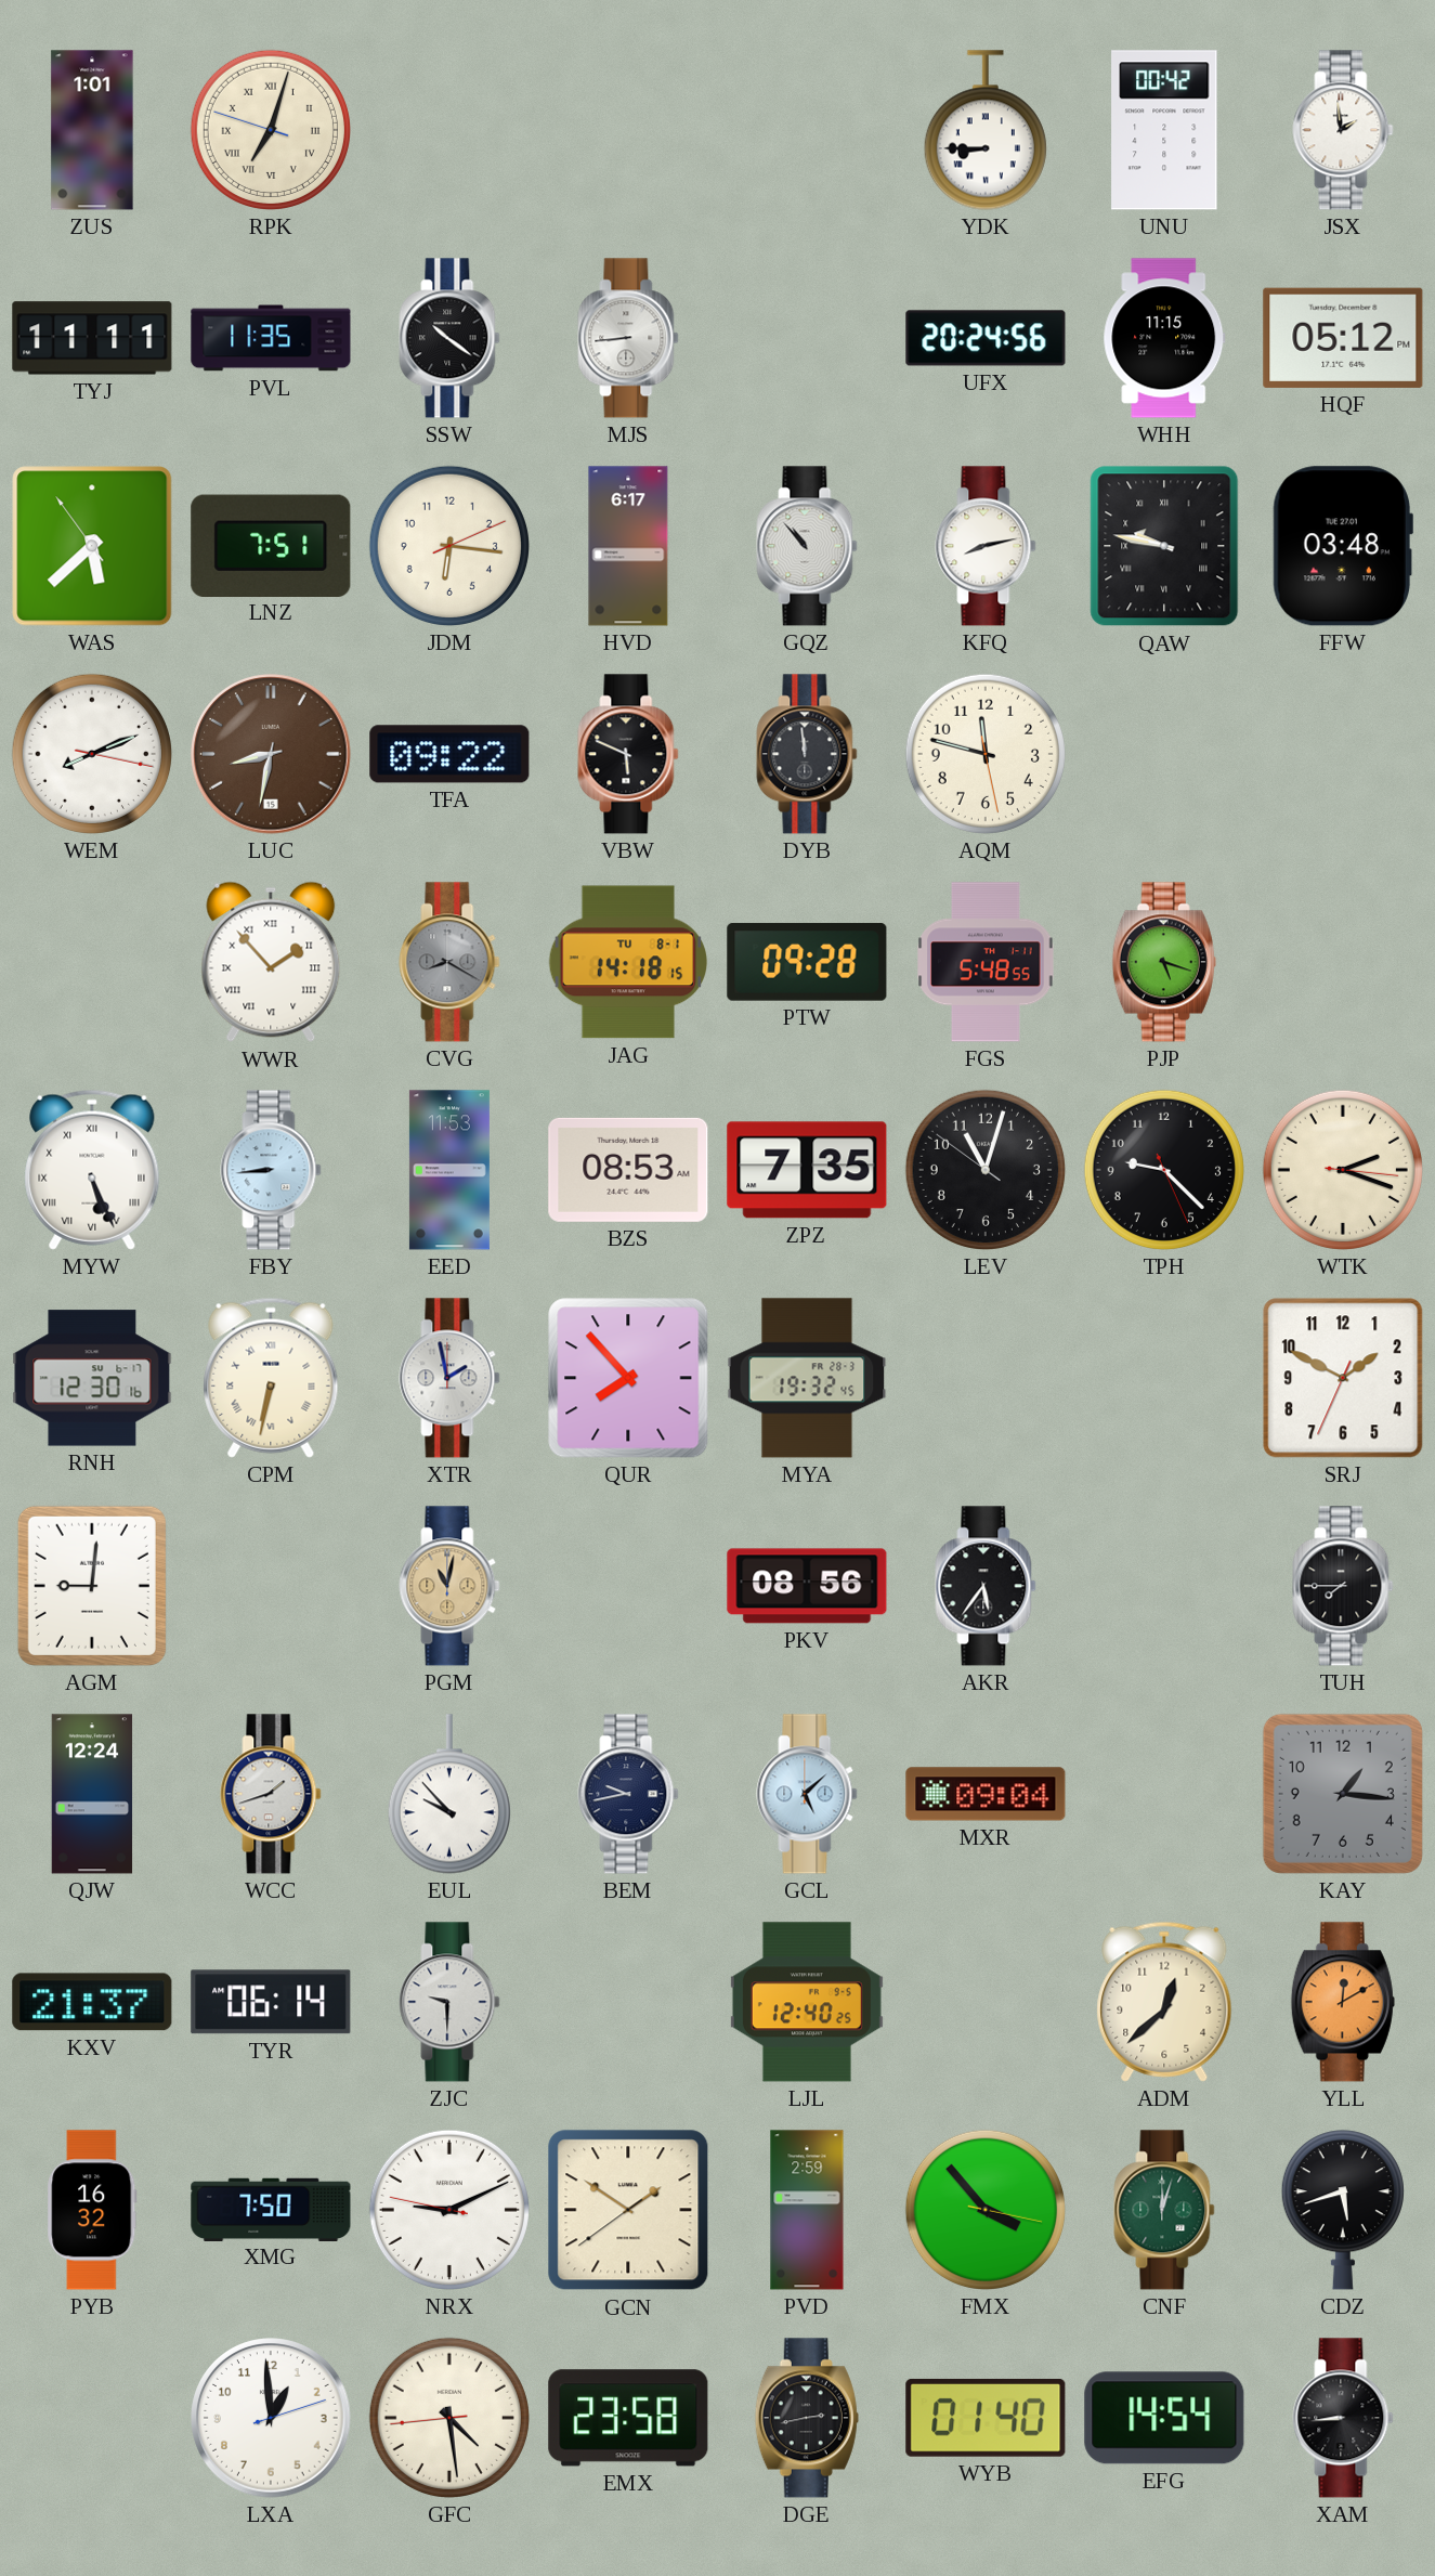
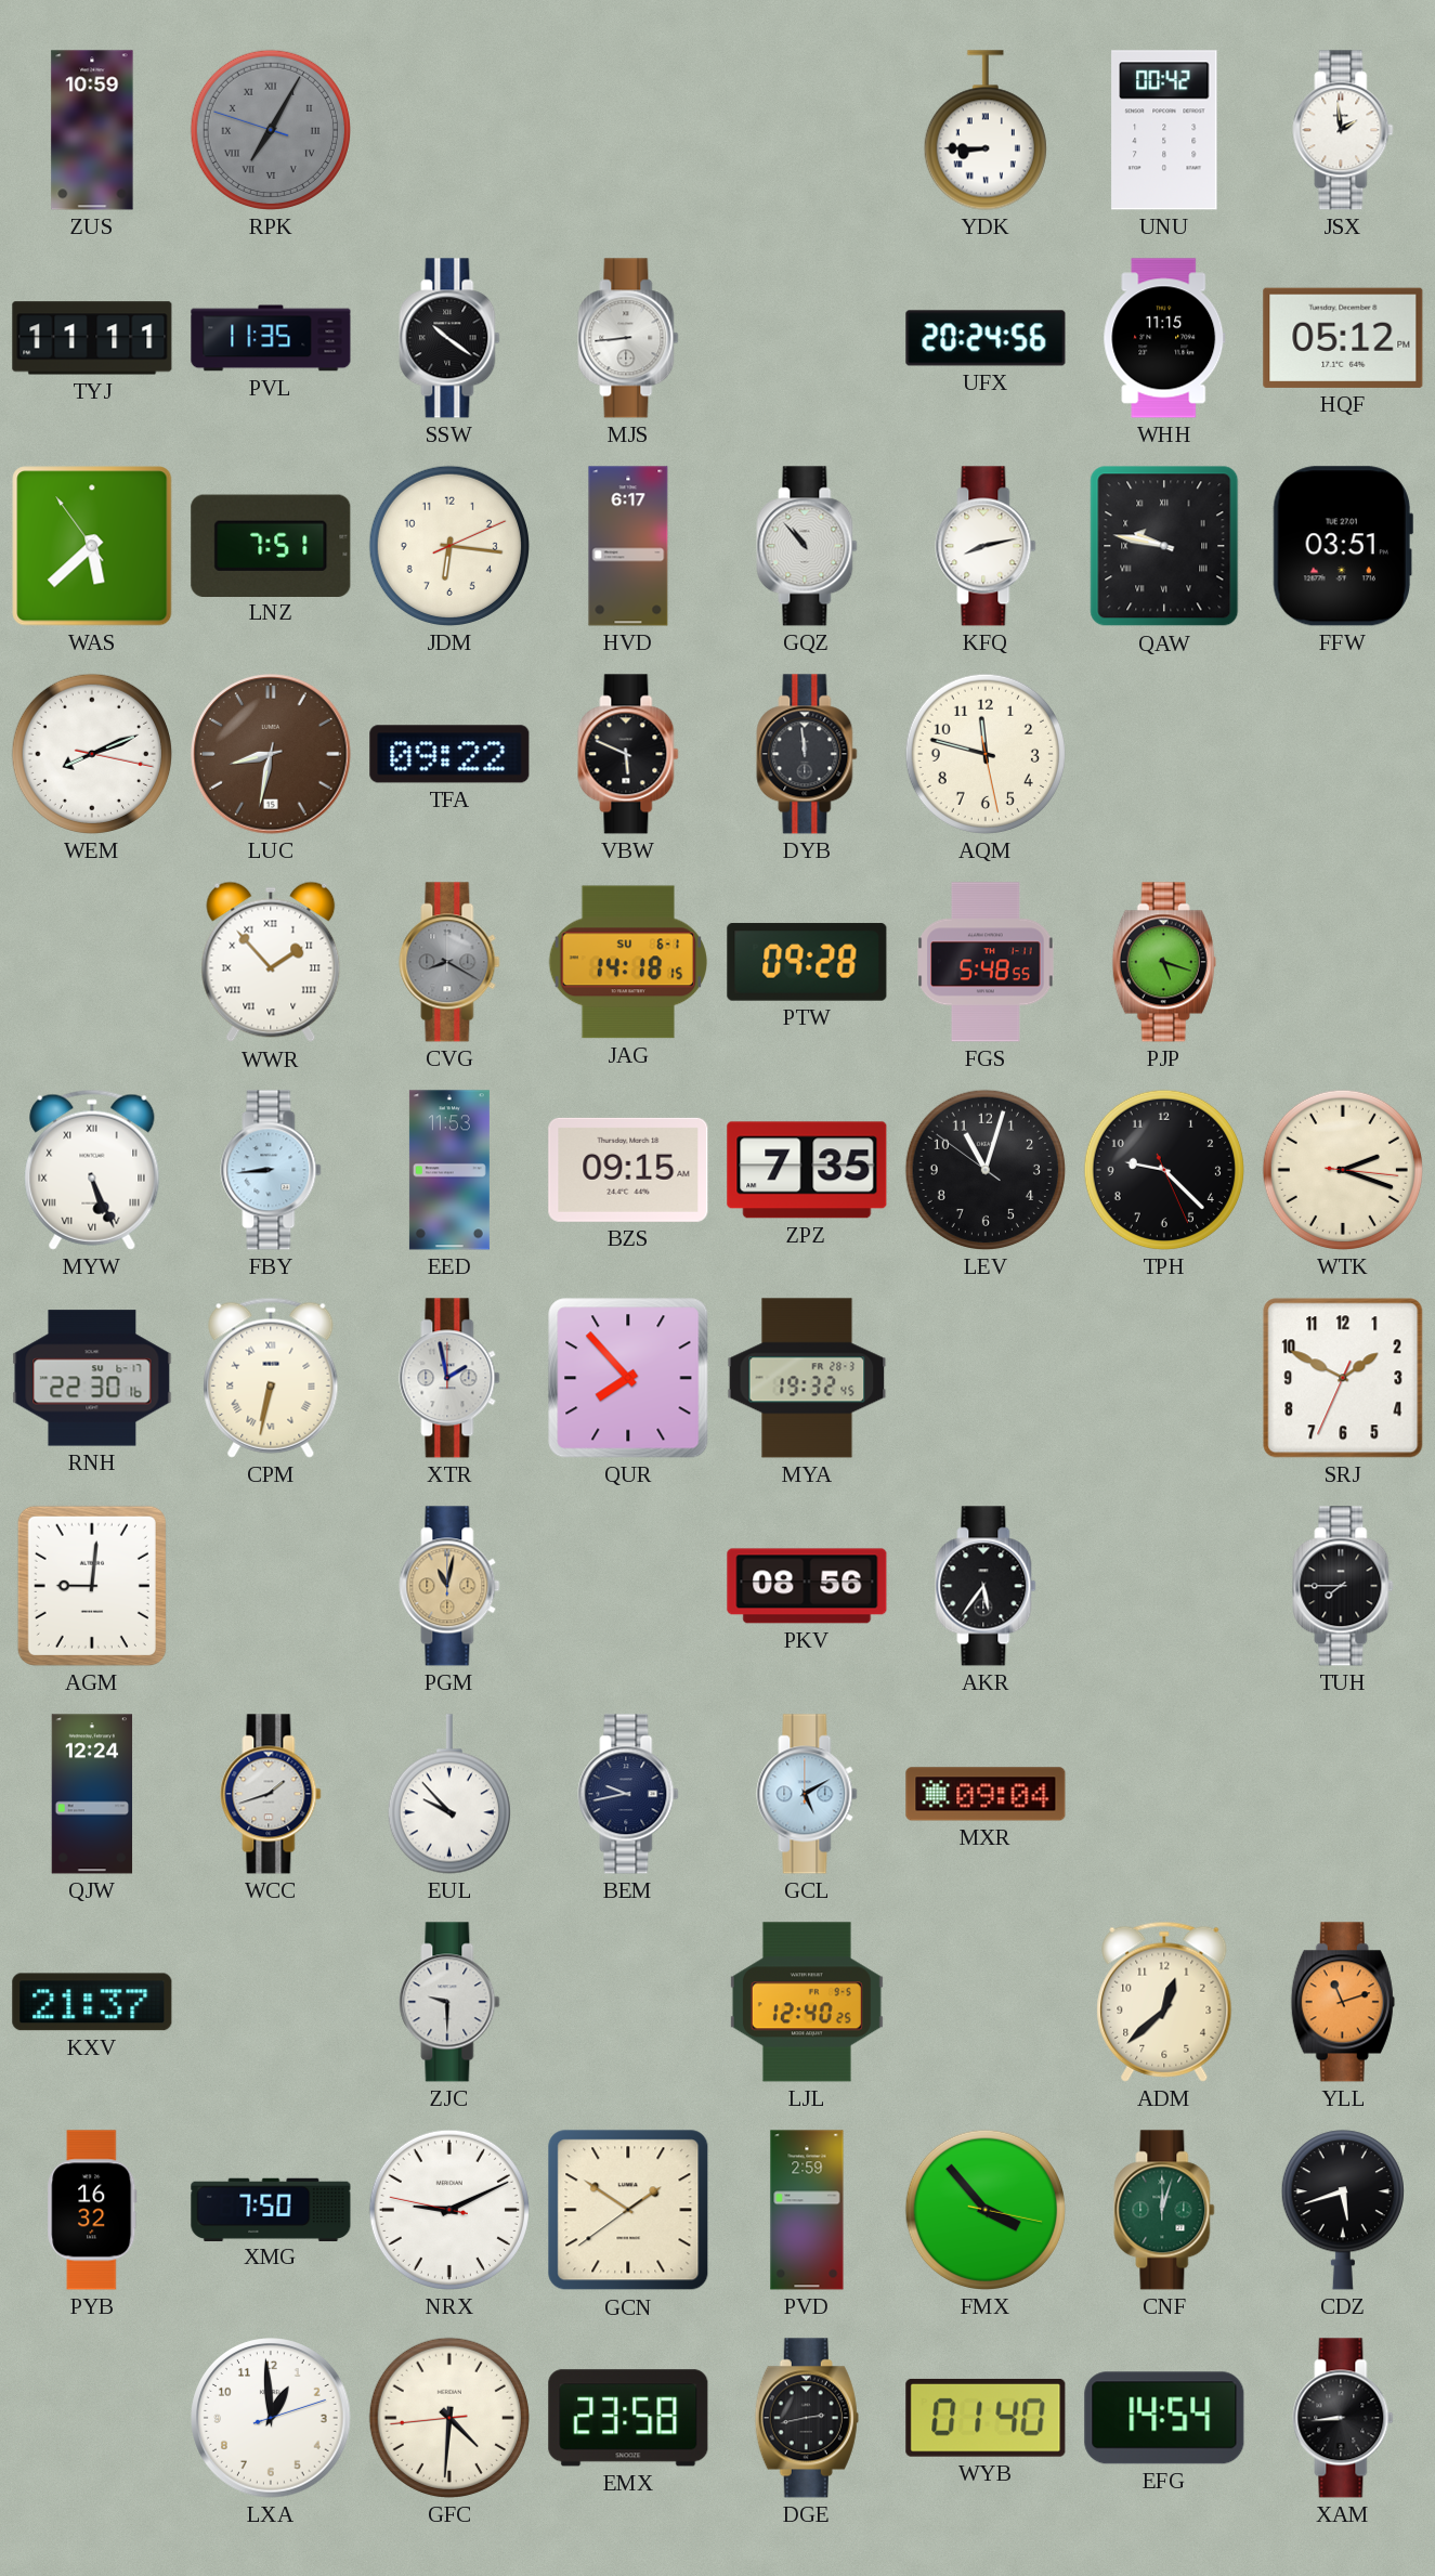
ZUS: 1:01 -> 10:59 (92, 130)
RPK: 7:02 -> 7:04 (271, 130)
RPK dial: cream -> grey (271, 130)
FFW: 03:48 -> 03:51 (1343, 546)
JAG date: TU 8-1 -> SU 6-1 (627, 962)
BZS: 08:53 -> 09:15 (628, 1170)
RNH: 12:30 -> 22:30 (92, 1378)
GCL: 5:08 -> 5:10 (807, 1794)
KAY: 1:16 -> none (1343, 1794)
TYR: 06:14 -> none (271, 2002)
YLL: 12:10 -> 11:12 (1343, 2002)
GFC: 4:28 -> 4:30 (449, 2418)
